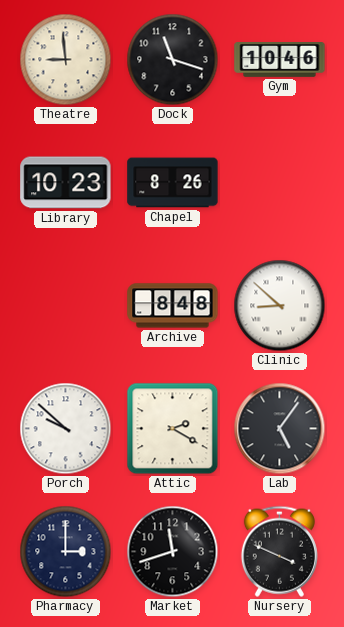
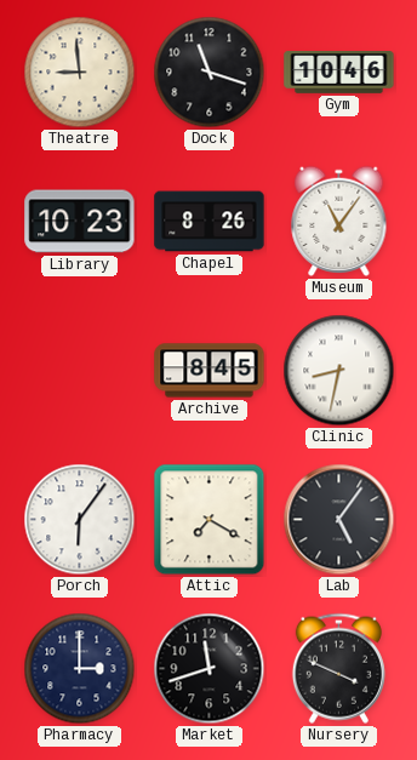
Museum: none -> 11:06 (339, 221)
Archive: 8:48 -> 8:45 (210, 371)
Clinic: 8:52 -> 8:32 (339, 371)
Porch: 9:52 -> 6:06 (80, 520)
Attic: 2:20 -> 7:20 (210, 520)
